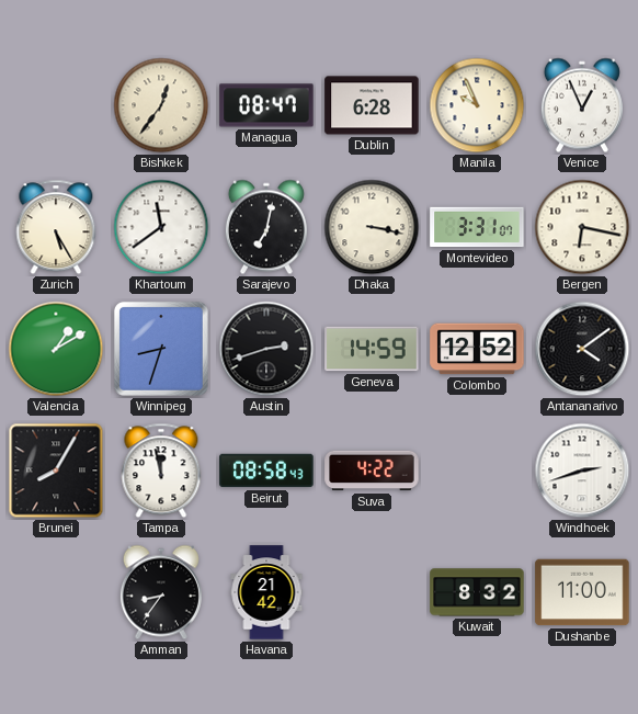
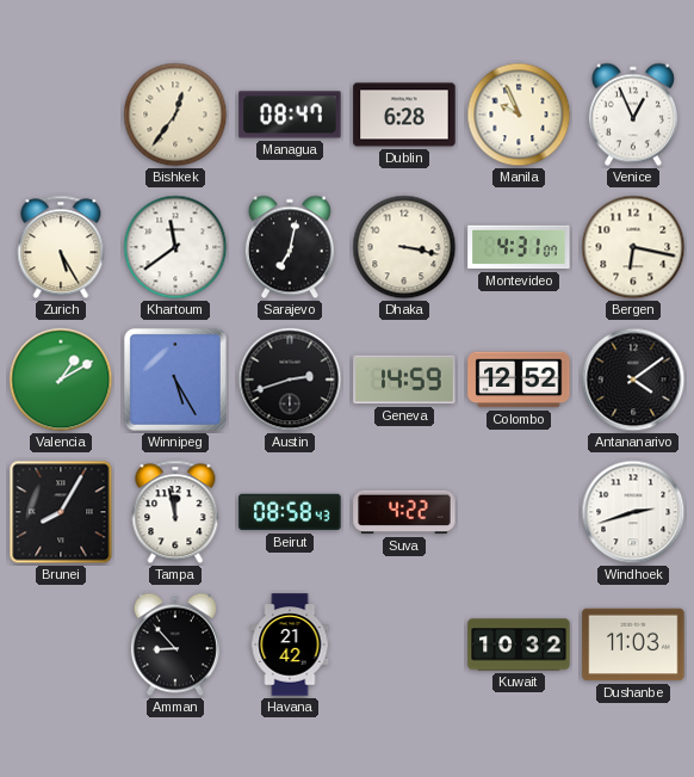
Montevideo: 3:31 -> 4:31 (519, 247)
Winnipeg: 8:33 -> 5:25 (175, 380)
Amman: 8:36 -> 8:53 (175, 645)
Kuwait: 8:32 -> 10:32 (519, 645)
Dushanbe: 11:00 -> 11:03 (633, 645)
